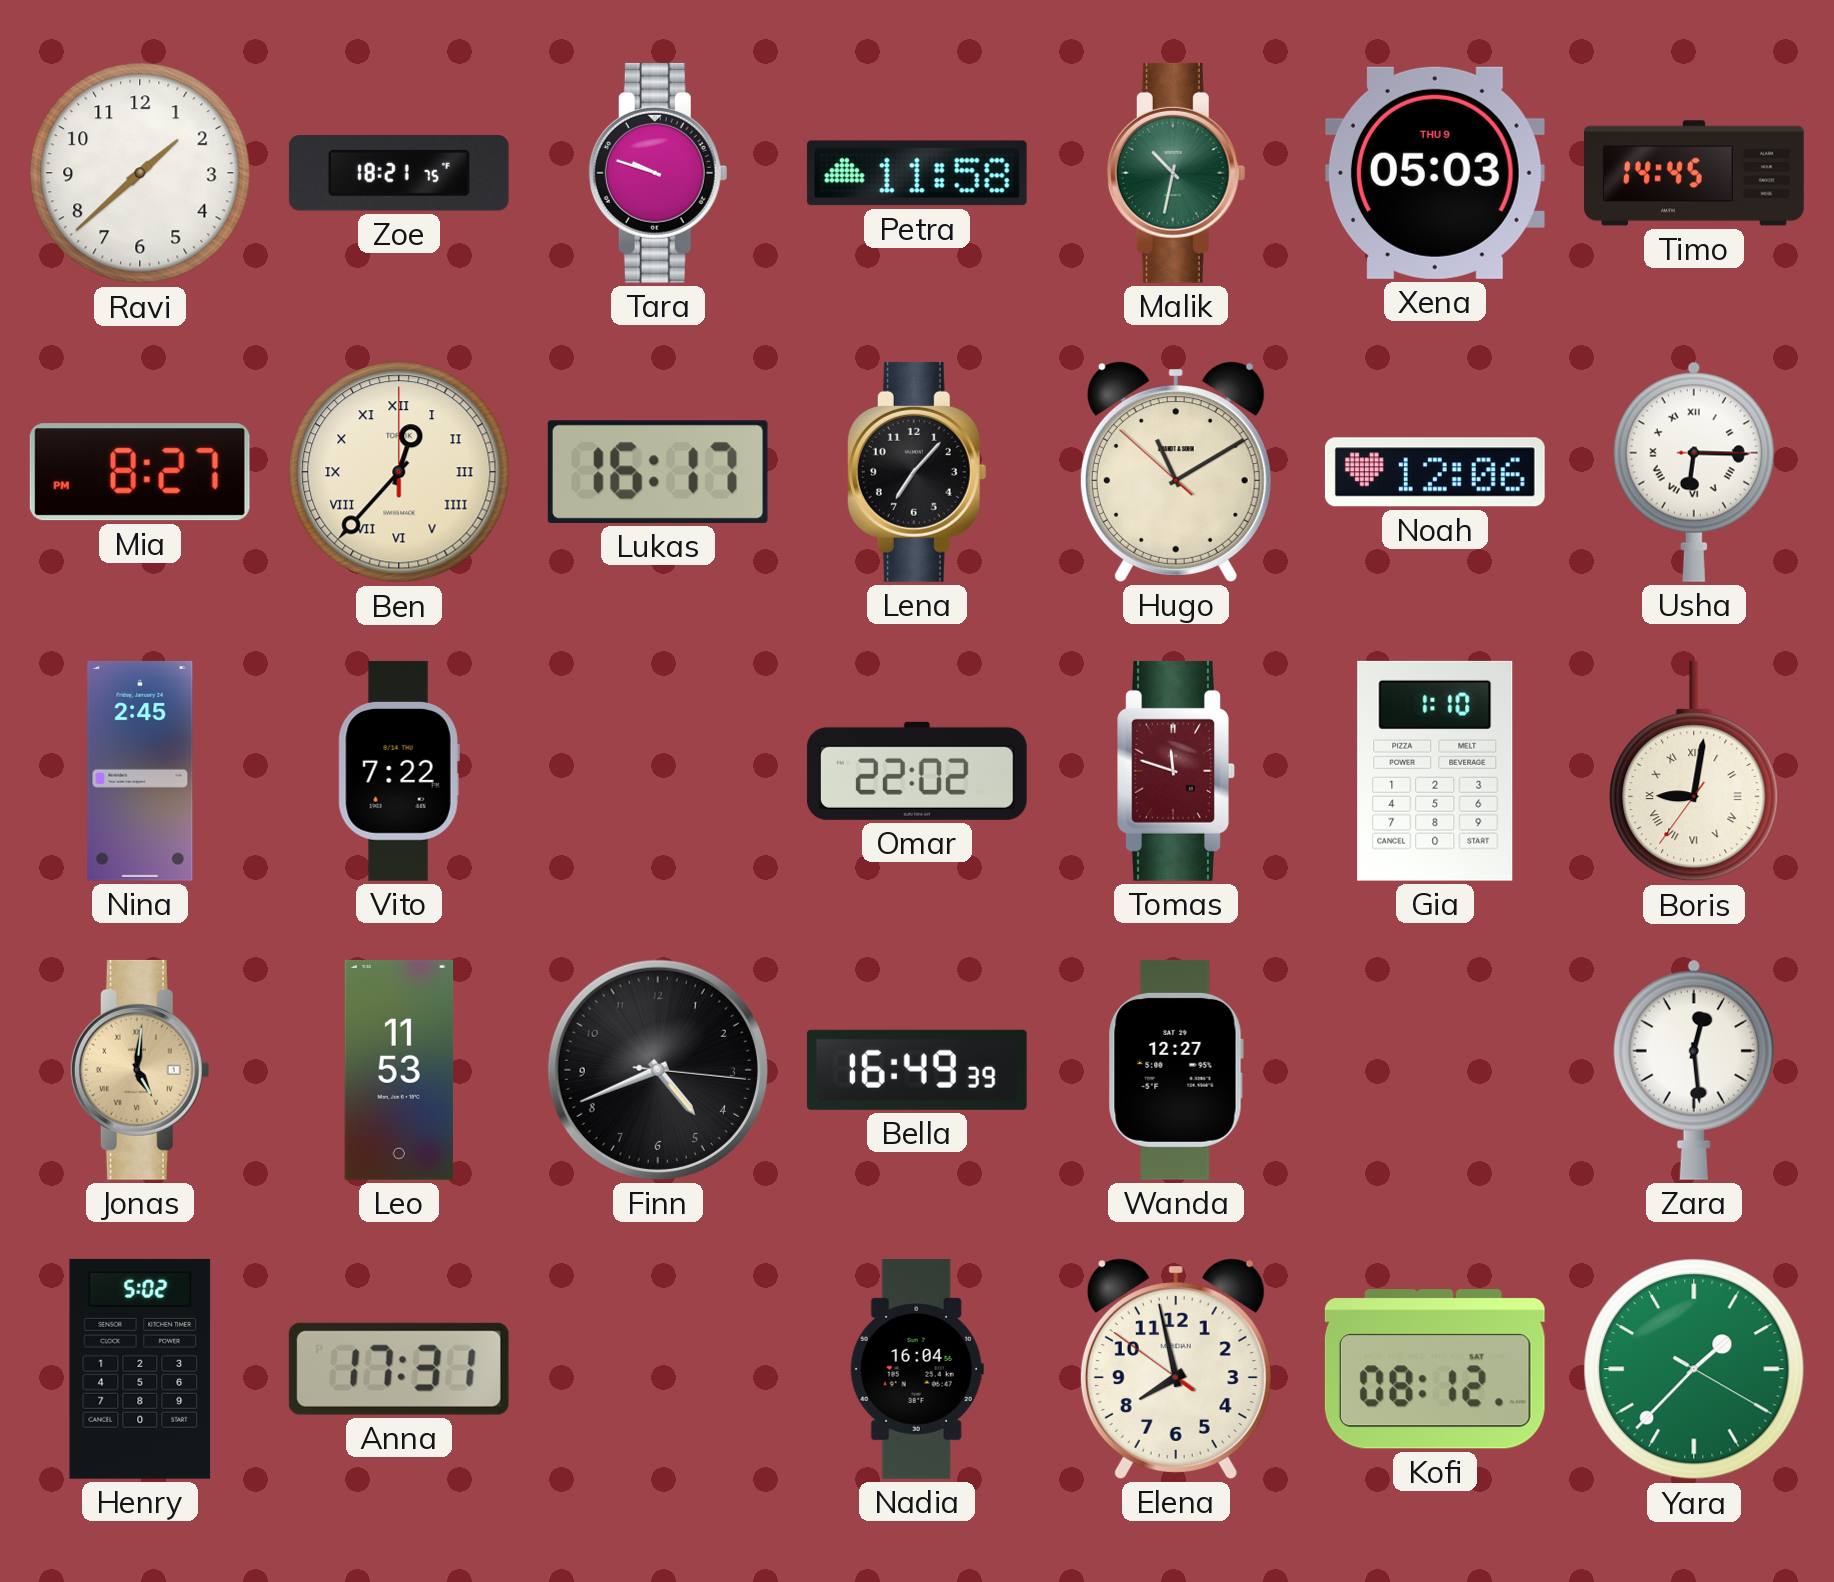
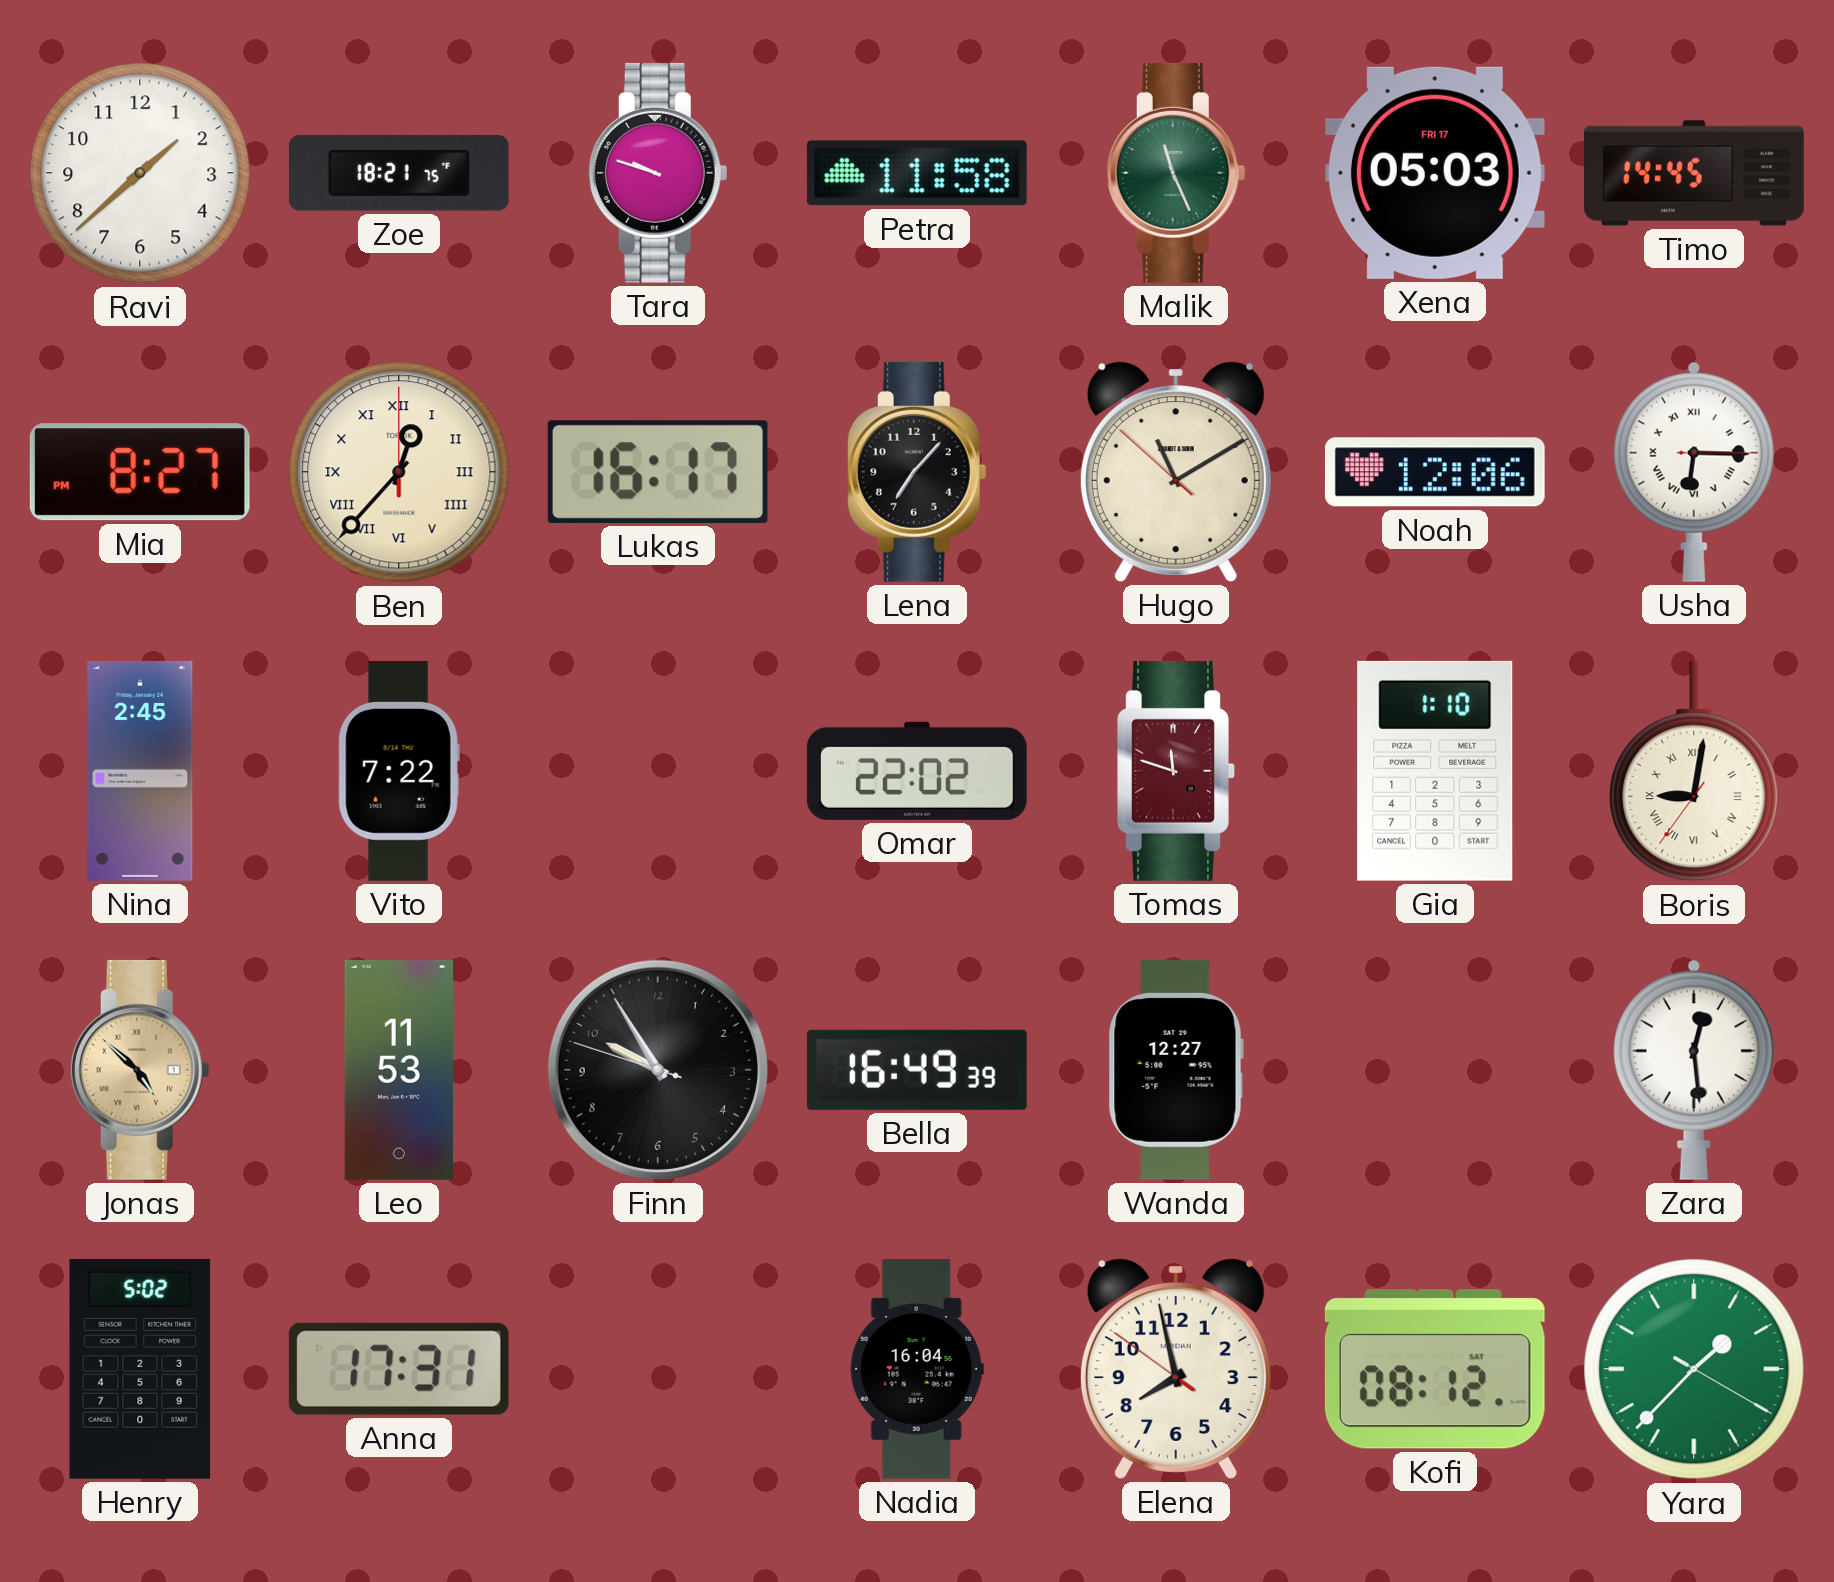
Malik: 10:32 -> 11:26 (1176, 173)
Xena date: THU 9 -> FRI 17 (1435, 173)
Jonas: 5:01 -> 4:52 (140, 1070)
Finn: 4:41 -> 9:54 (658, 1070)
